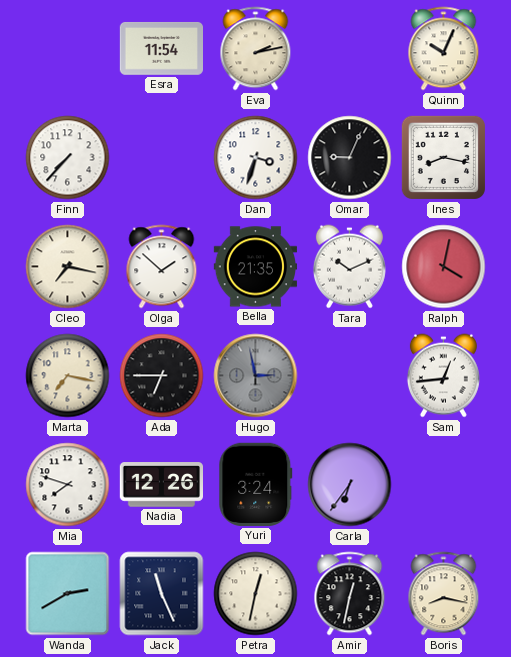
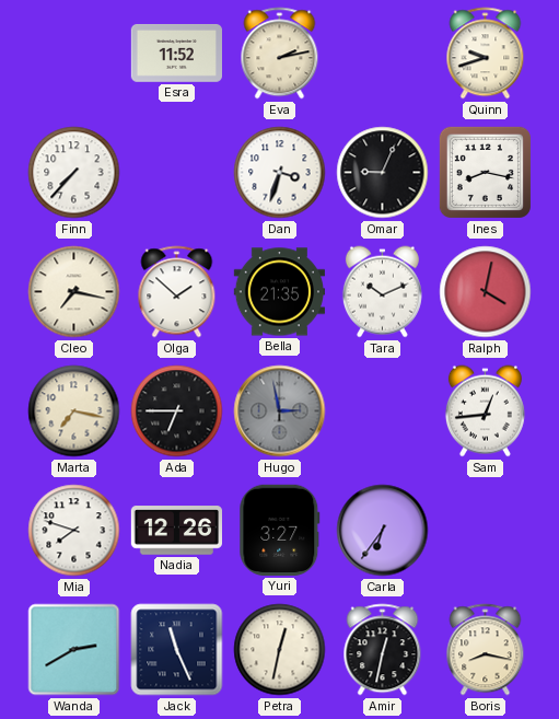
Esra: 11:54 -> 11:52 (176, 53)
Quinn: 10:04 -> 9:42 (486, 54)
Yuri: 3:24 -> 3:27 (280, 530)
